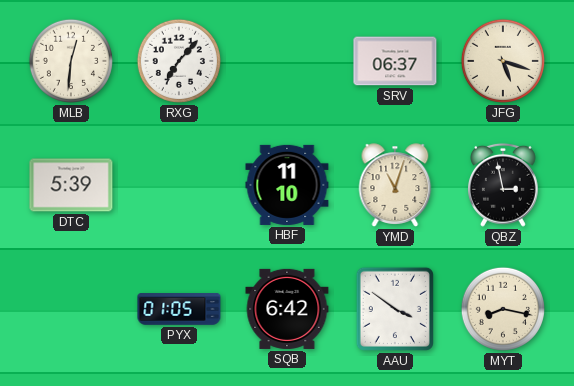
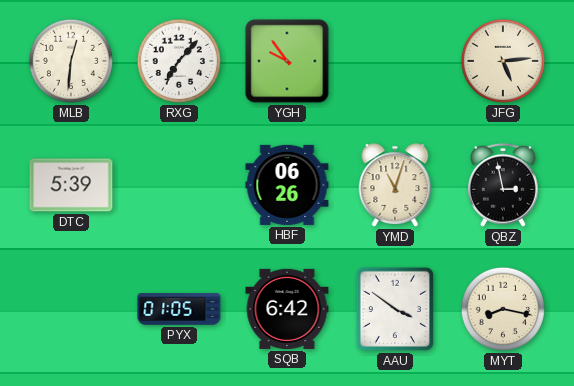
YGH: none -> 9:54 (287, 61)
SRV: 06:37 -> none (395, 61)
JFG: 5:18 -> 5:14 (503, 61)
HBF: 11:10 -> 06:26 (287, 185)
